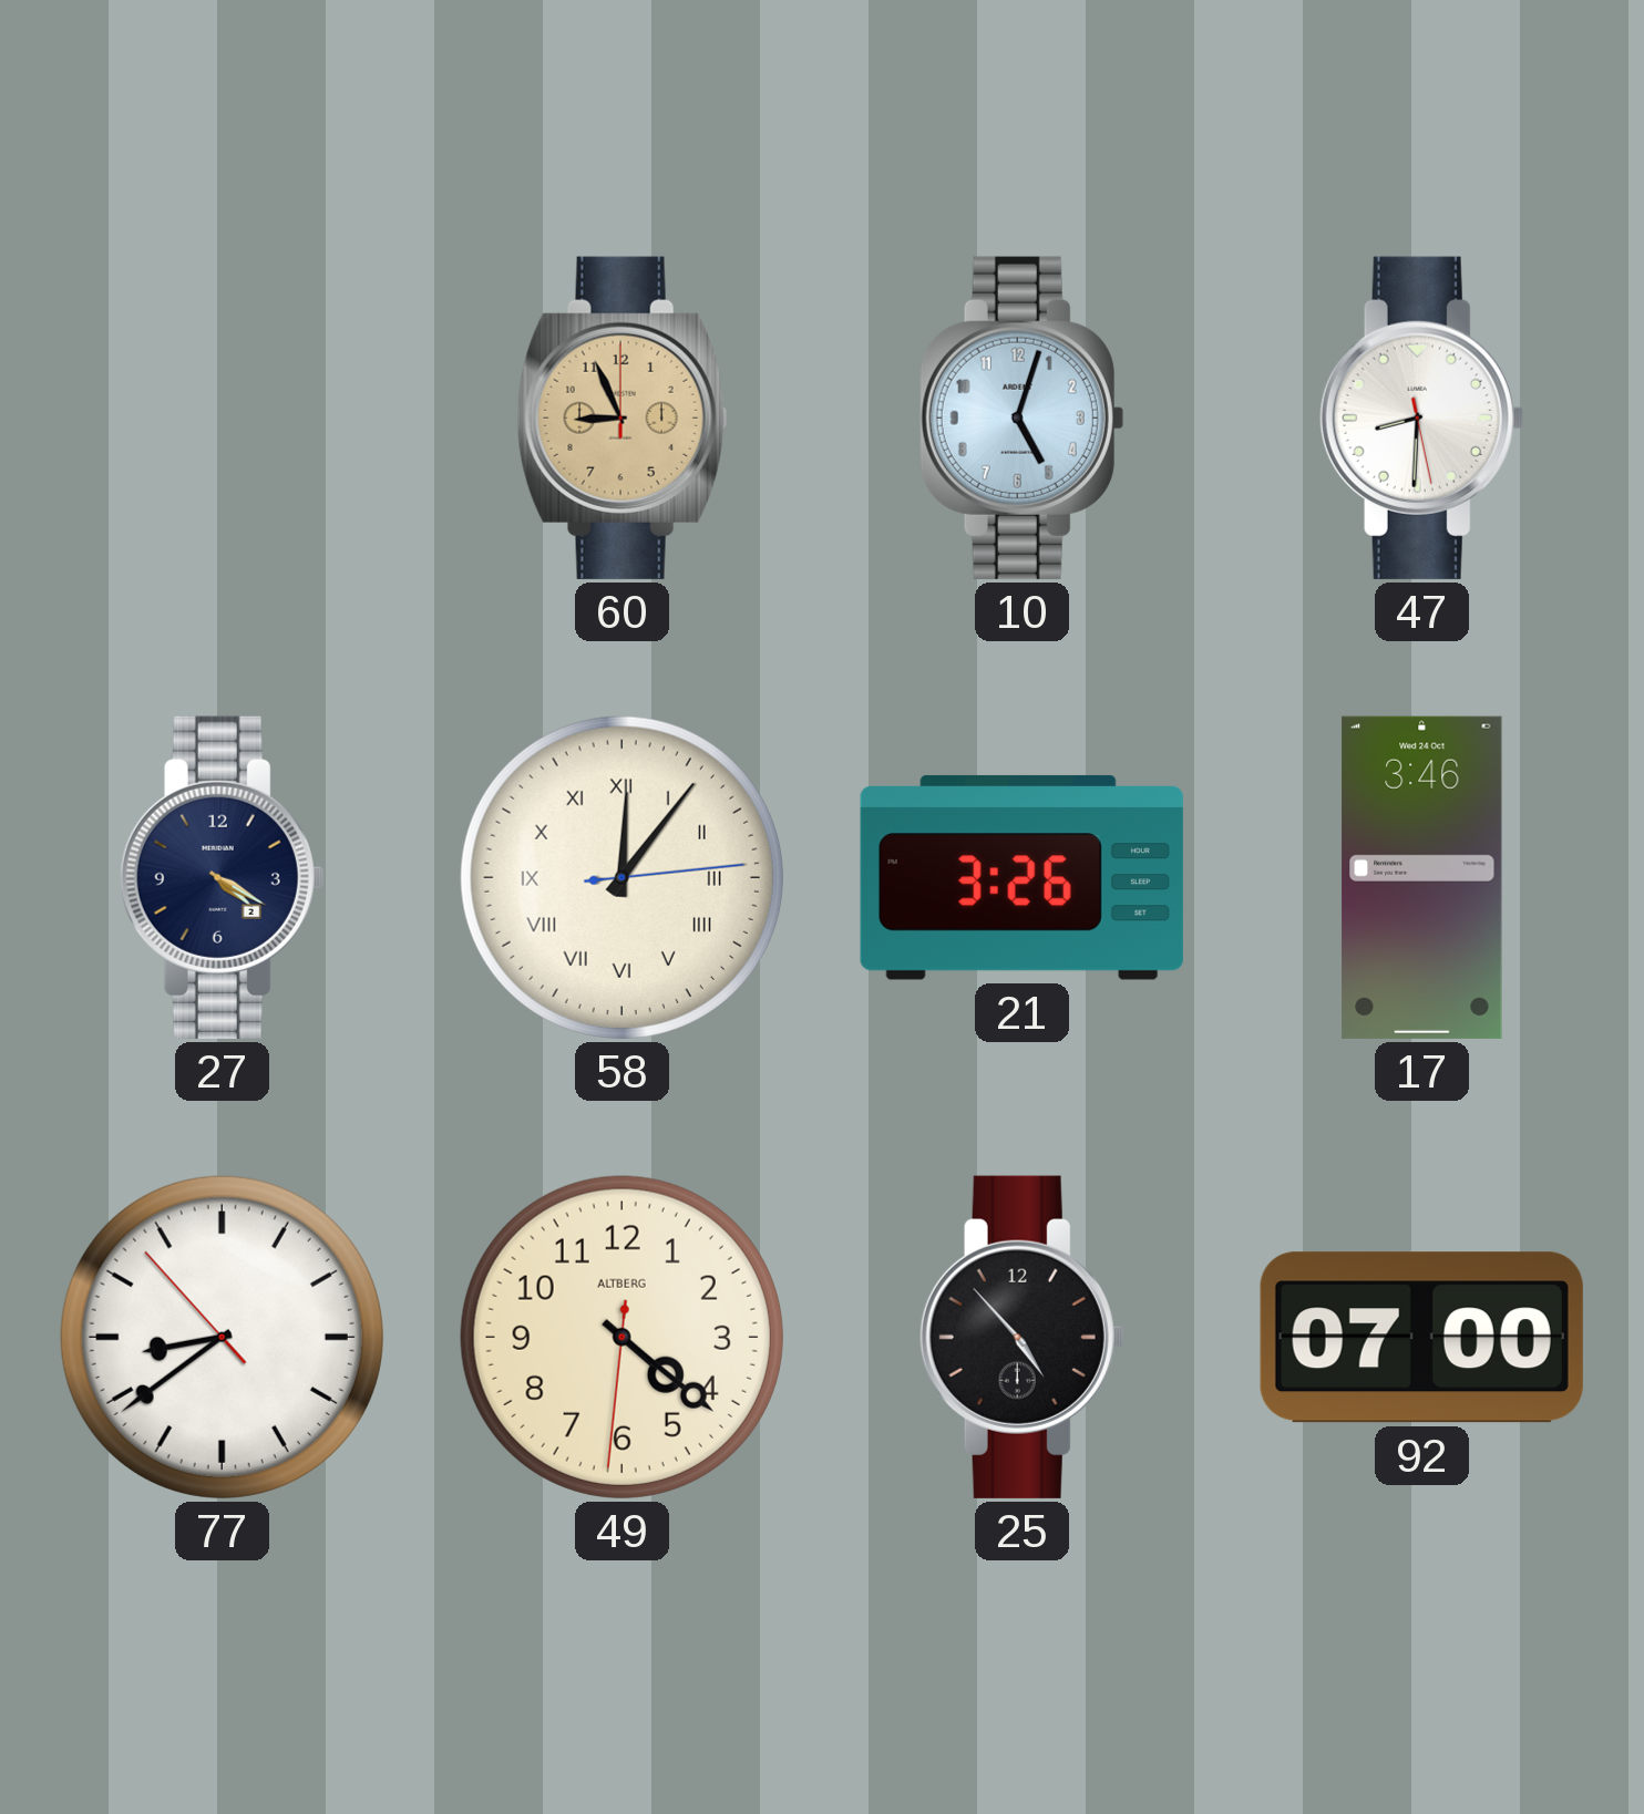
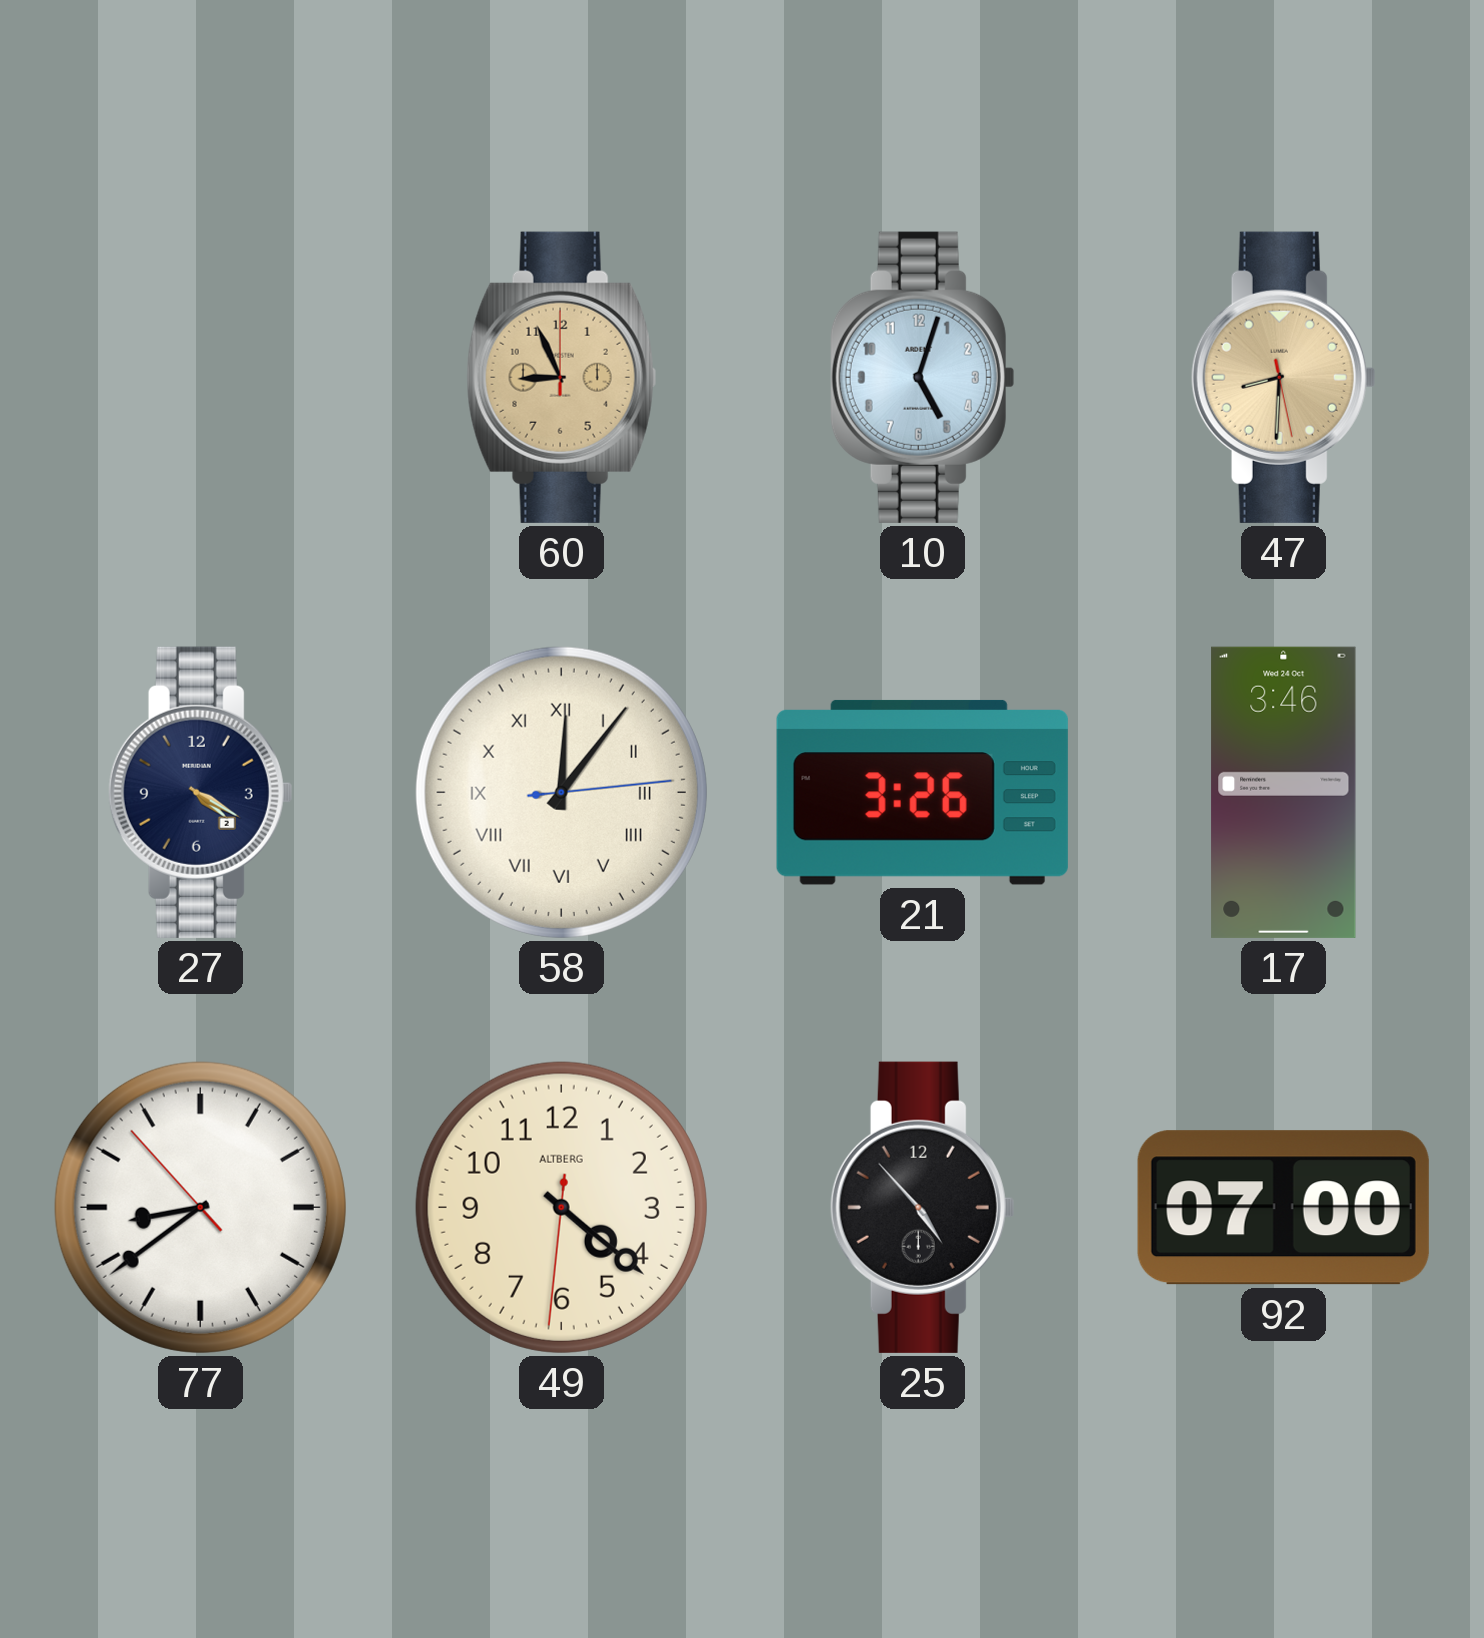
47 dial: white -> champagne (1283, 377)
